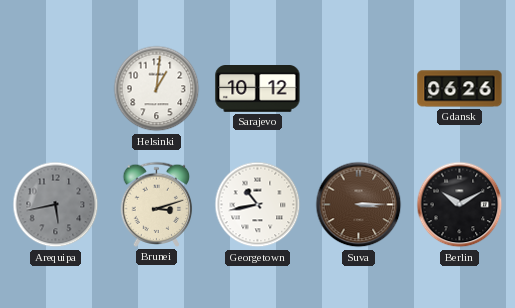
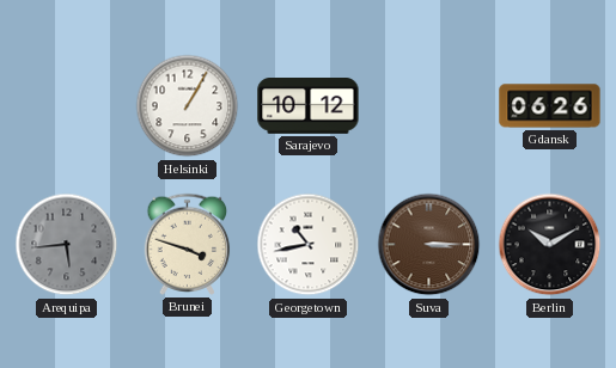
Helsinki: 1:01 -> 1:05 (188, 106)
Arequipa: 5:43 -> 5:44 (67, 245)
Brunei: 3:12 -> 3:48 (188, 244)
